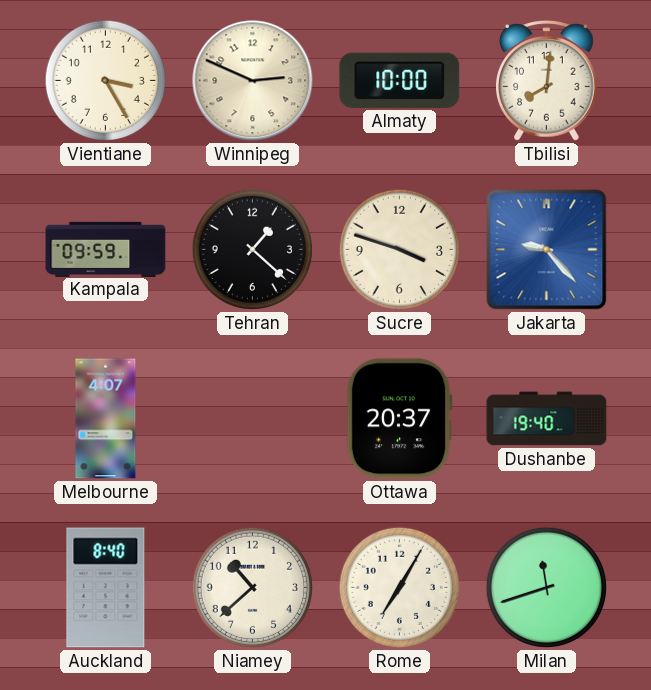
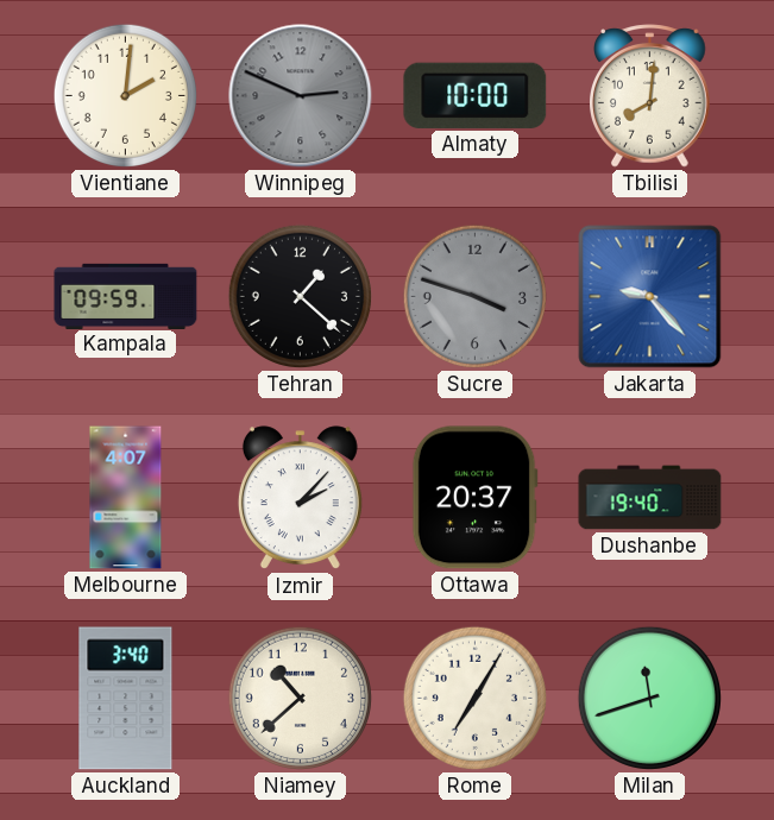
Vientiane: 3:25 -> 2:01 (125, 95)
Winnipeg dial: cream -> grey (301, 96)
Sucre dial: cream -> grey (474, 296)
Izmir: none -> 2:07 (300, 498)
Auckland: 8:40 -> 3:40 (126, 699)
